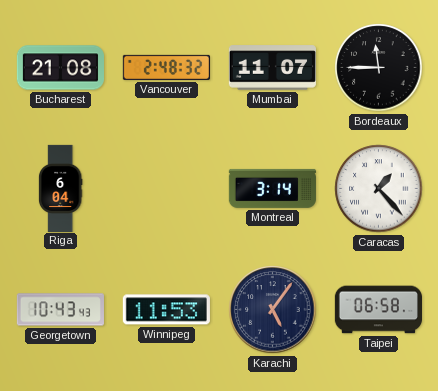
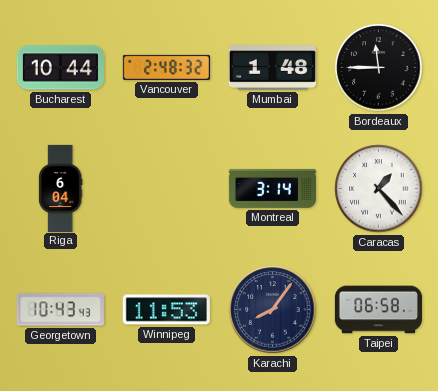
Bucharest: 21:08 -> 10:44 (60, 68)
Mumbai: 11:07 -> 1:48 (272, 68)
Karachi: 5:06 -> 8:06 (273, 310)
